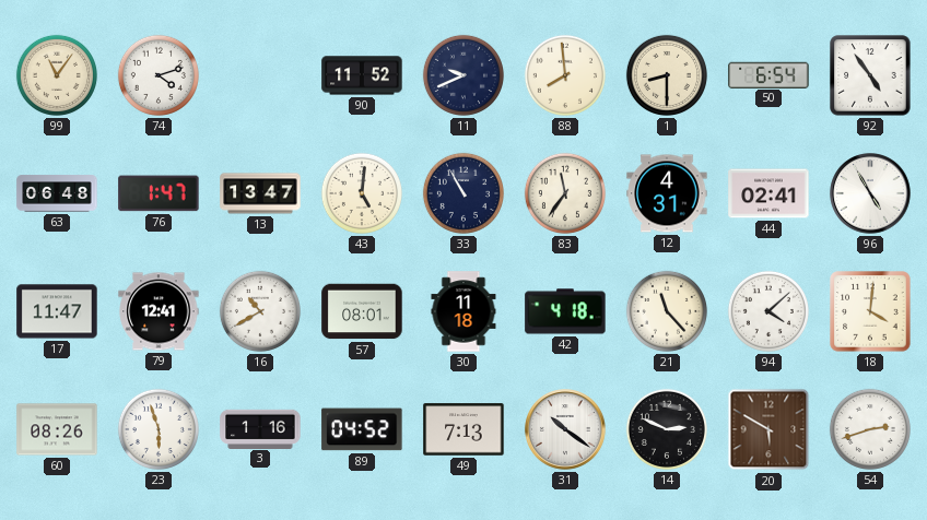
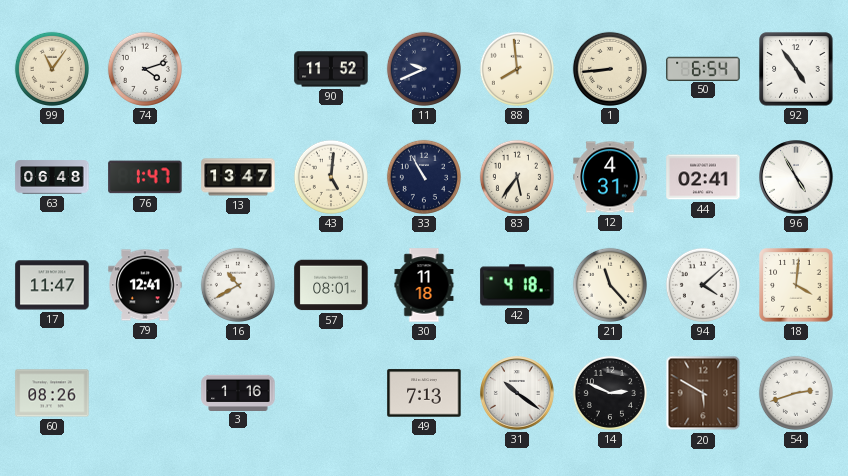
1: 8:30 -> 8:44 (610, 69)
83: 11:36 -> 5:36 (517, 177)
23: 5:57 -> none (159, 429)
89: 04:52 -> none (362, 429)
